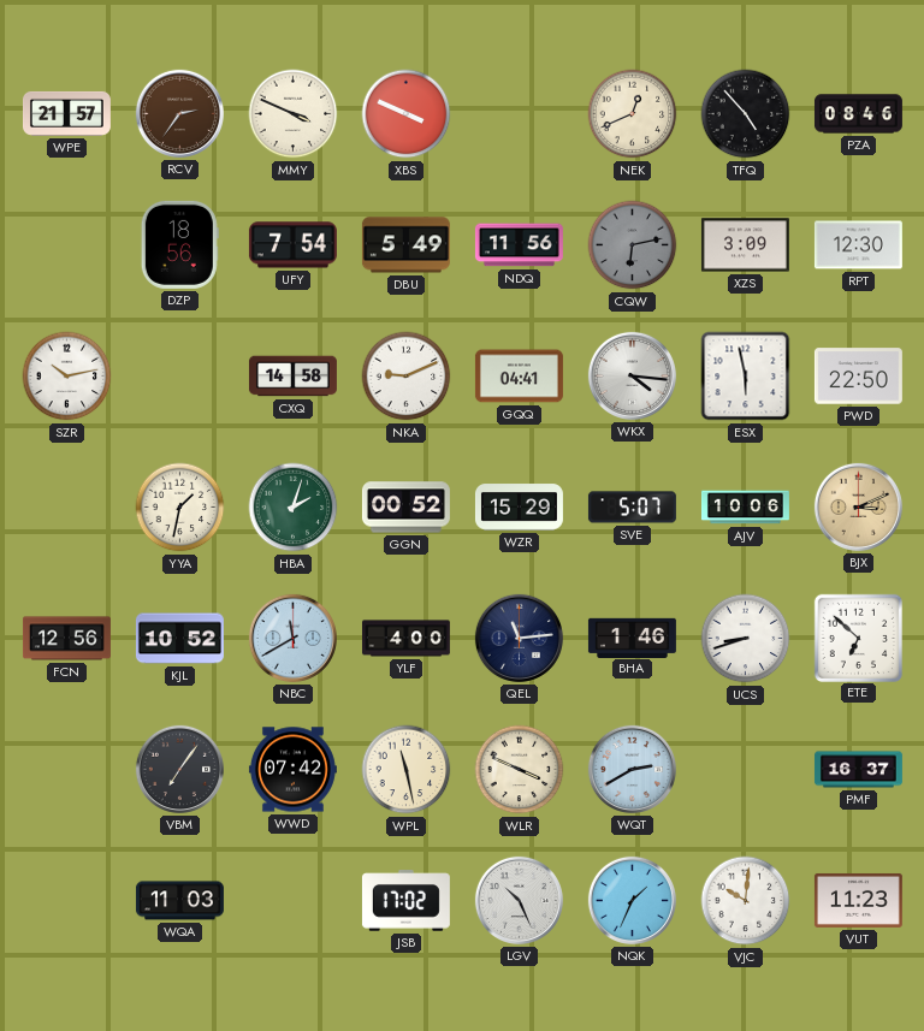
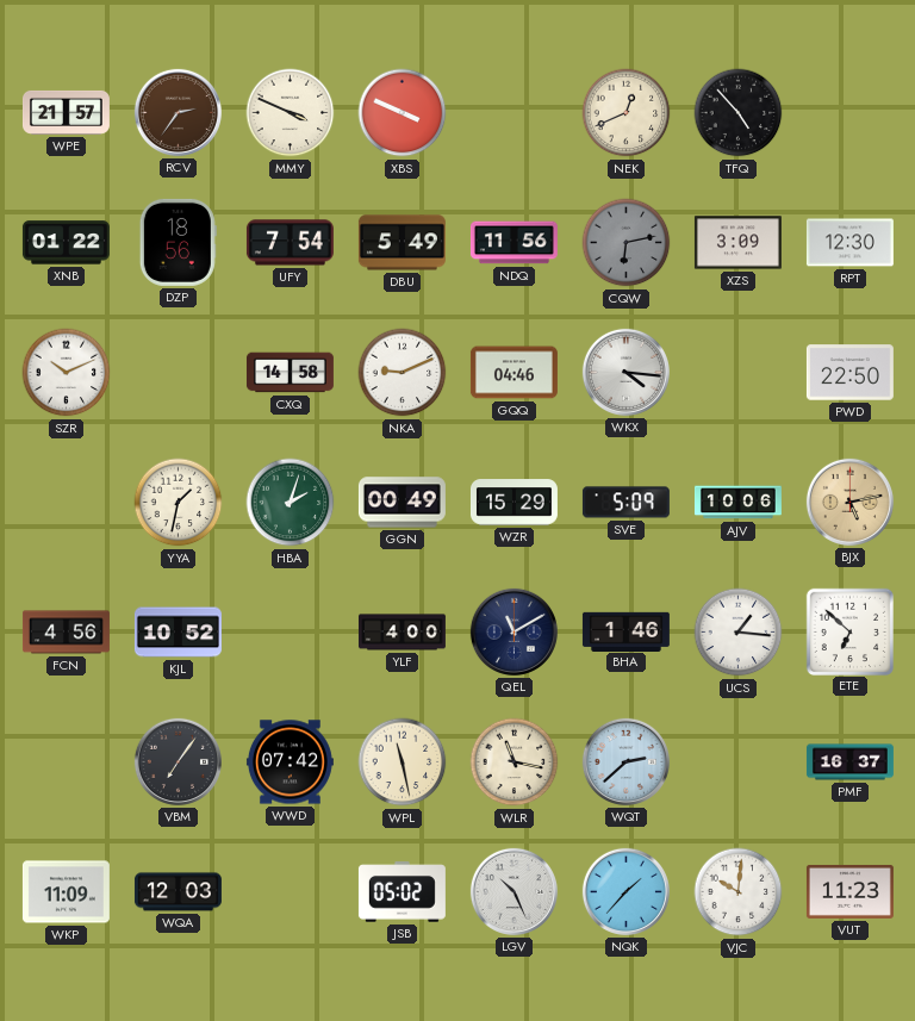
PZA: 08:46 -> none (858, 114)
XNB: none -> 01:22 (66, 243)
SZR: 10:13 -> 10:11 (67, 373)
GQQ: 04:41 -> 04:46 (513, 373)
ESX: 5:58 -> none (746, 377)
GGN: 00:52 -> 00:49 (402, 503)
SVE: 5:07 -> 5:09 (625, 503)
BJX: 3:11 -> 5:13 (849, 502)
FCN: 12:56 -> 4:56 (66, 633)
NBC: 11:40 -> none (292, 638)
QEL: 11:14 -> 11:10 (513, 631)
UCS: 8:42 -> 1:16 (739, 633)
WLR: 3:49 -> 11:17 (515, 762)
WQT: 2:40 -> 2:38 (625, 761)
WKP: none -> 11:09 (66, 892)
WQA: 11:03 -> 12:03 (178, 892)
JSB: 17:02 -> 05:02 (402, 892)
NQK: 1:34 -> 1:37 (625, 891)
